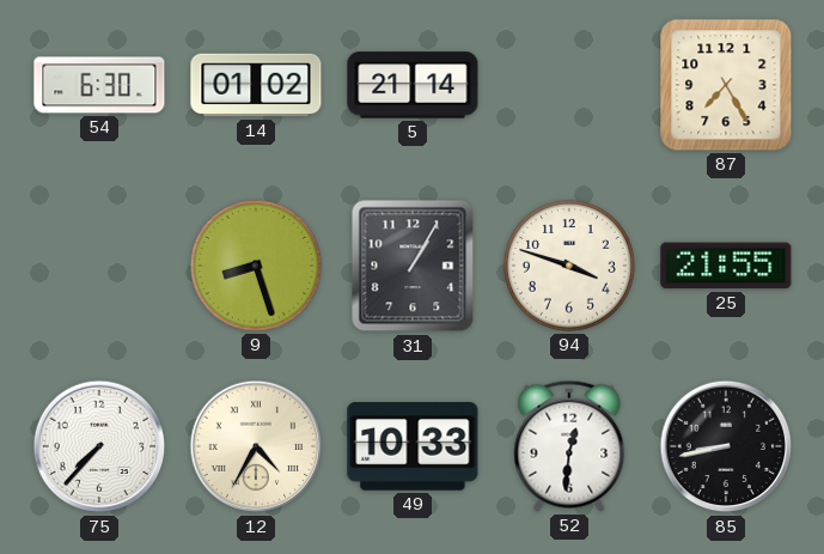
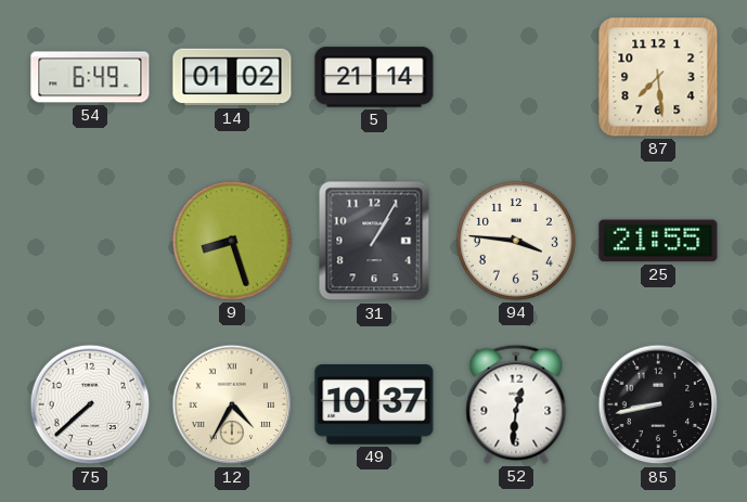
54: 6:30 -> 6:49 (90, 77)
87: 7:25 -> 7:29 (658, 77)
94: 3:48 -> 3:46 (516, 241)
75: 7:37 -> 7:38 (90, 404)
49: 10:33 -> 10:37 (374, 406)
